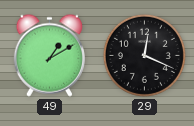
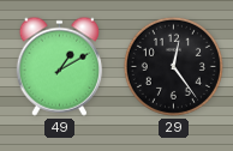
29: 12:19 -> 12:24 (173, 66)
